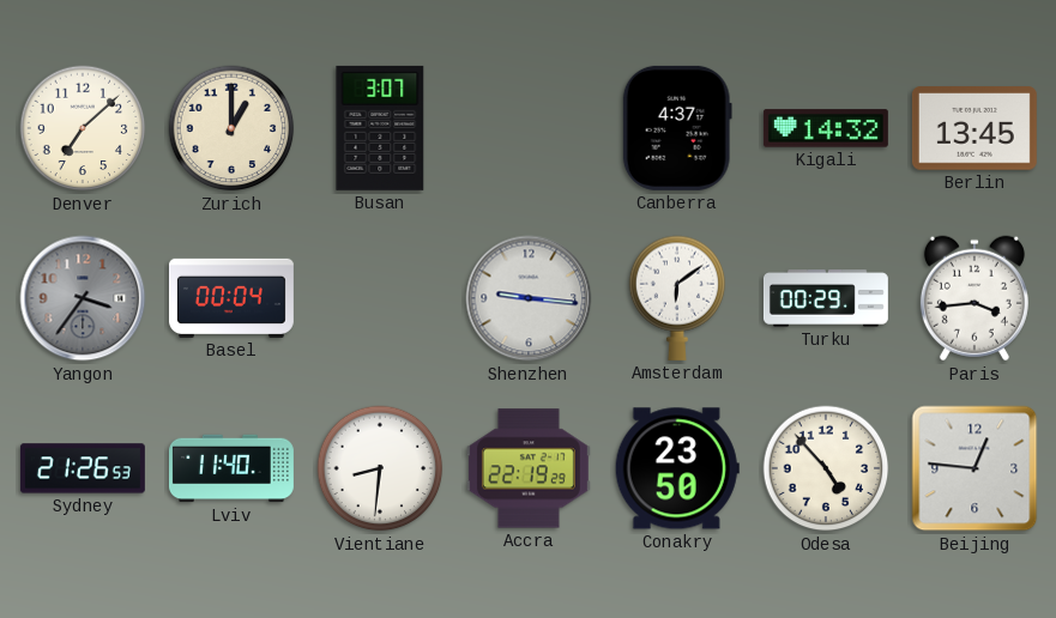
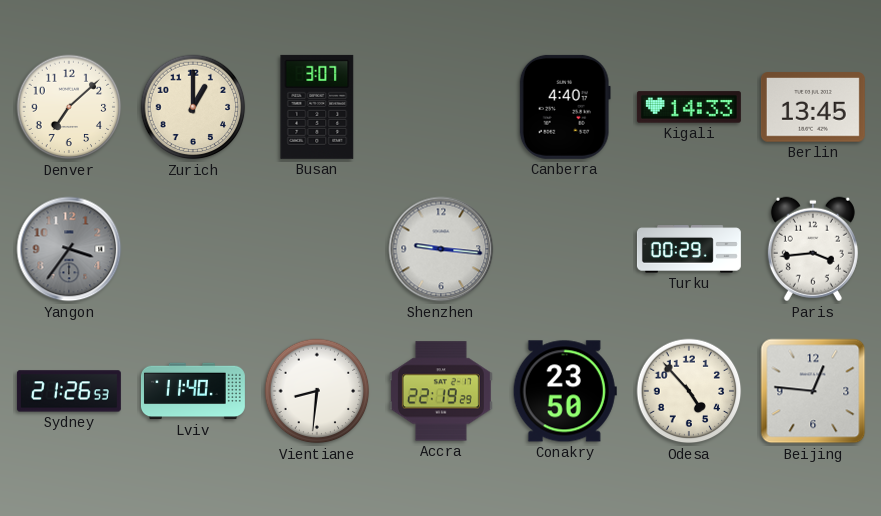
Canberra: 4:37 -> 4:40 (565, 107)
Kigali: 14:32 -> 14:33 (689, 107)
Basel: 00:04 -> none (231, 298)
Amsterdam: 6:09 -> none (677, 298)
